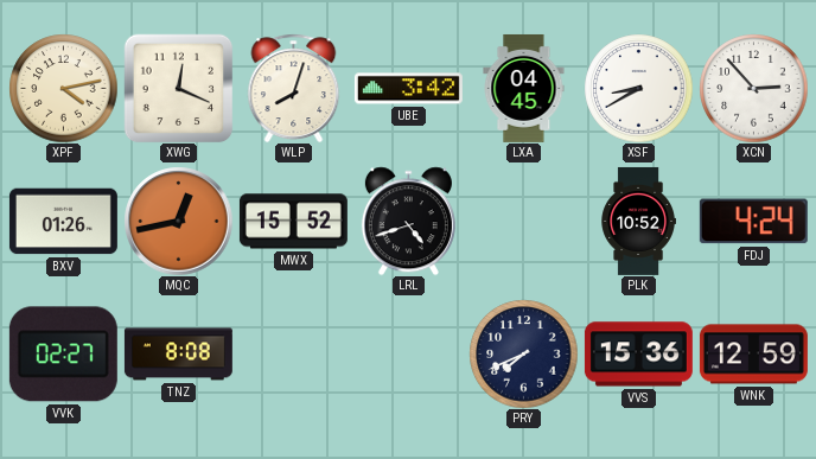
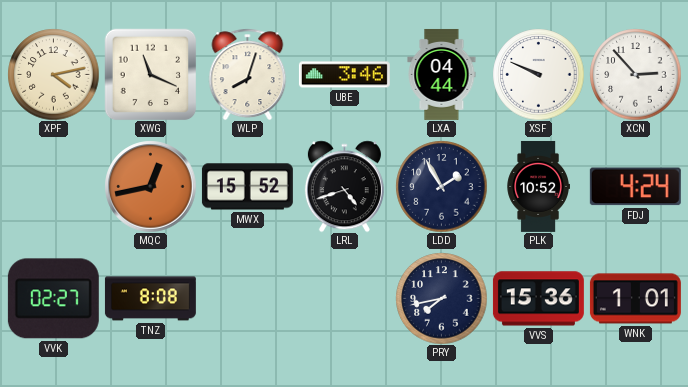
XWG: 12:19 -> 11:19 (150, 74)
UBE: 3:42 -> 3:46 (344, 75)
LXA: 04:45 -> 04:44 (442, 74)
XSF: 8:40 -> 9:49 (538, 74)
BXV: 01:26 -> none (63, 222)
LDD: none -> 1:55 (441, 186)
PRY: 7:41 -> 7:43 (441, 298)
WNK: 12:59 -> 1:01 (635, 299)
